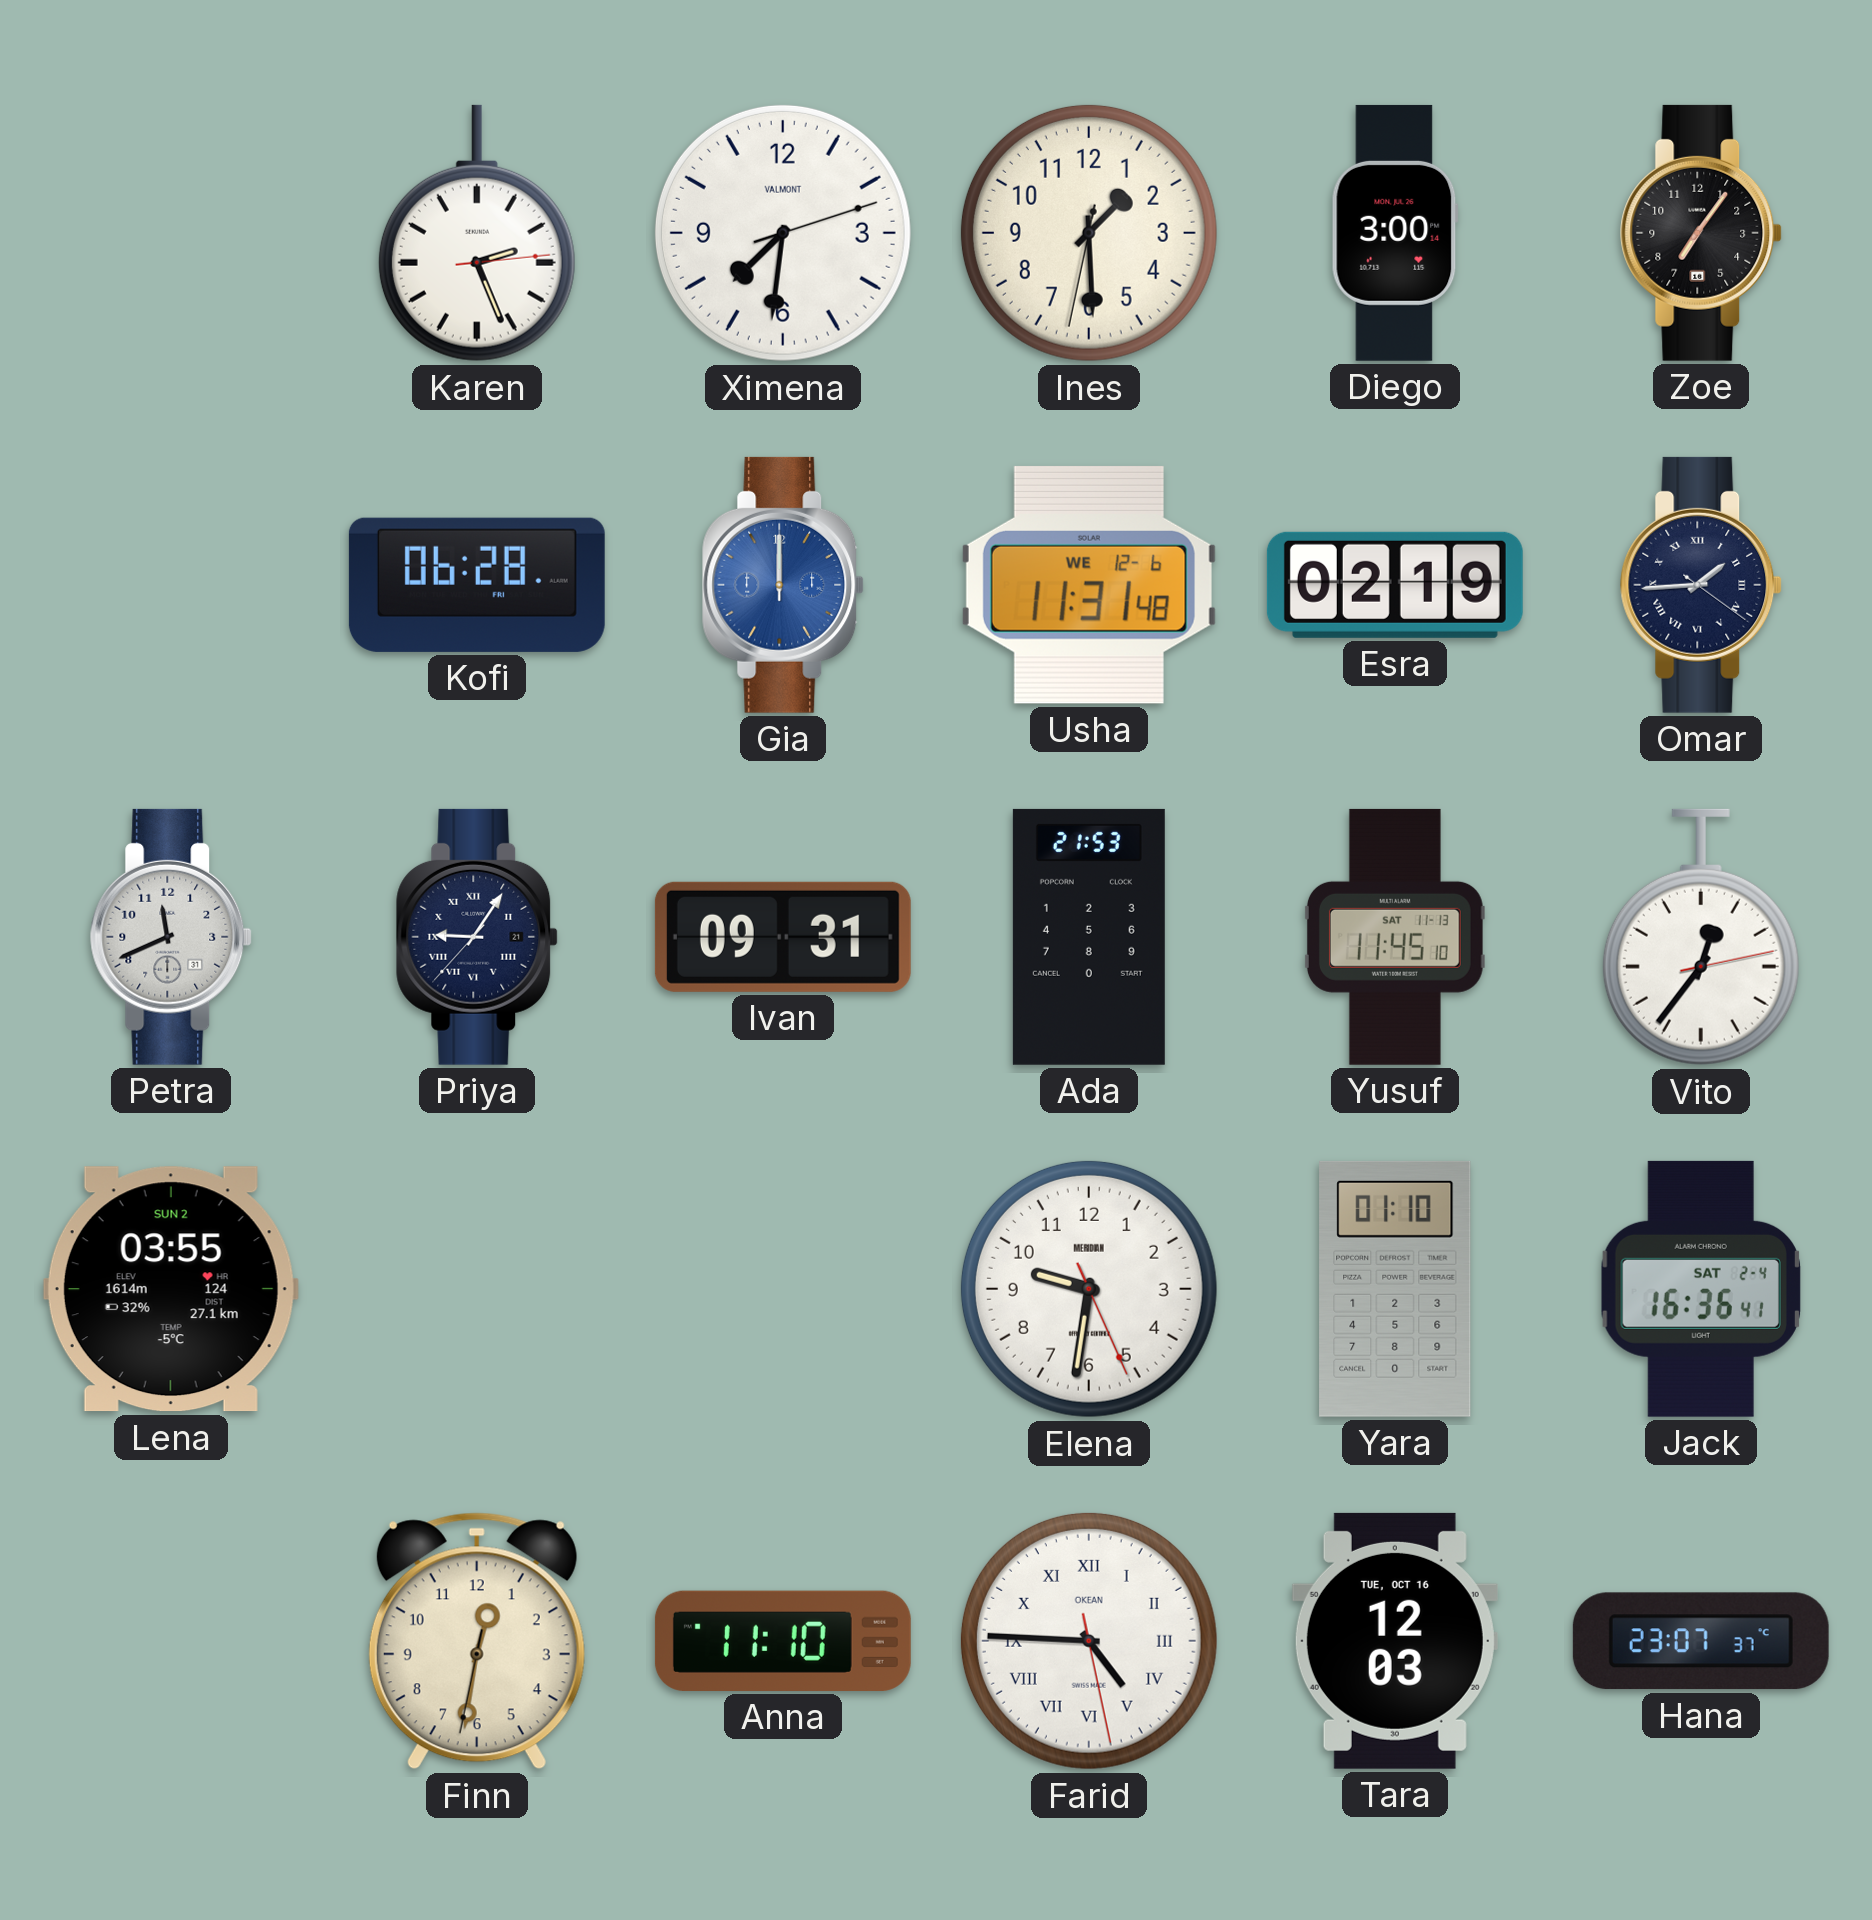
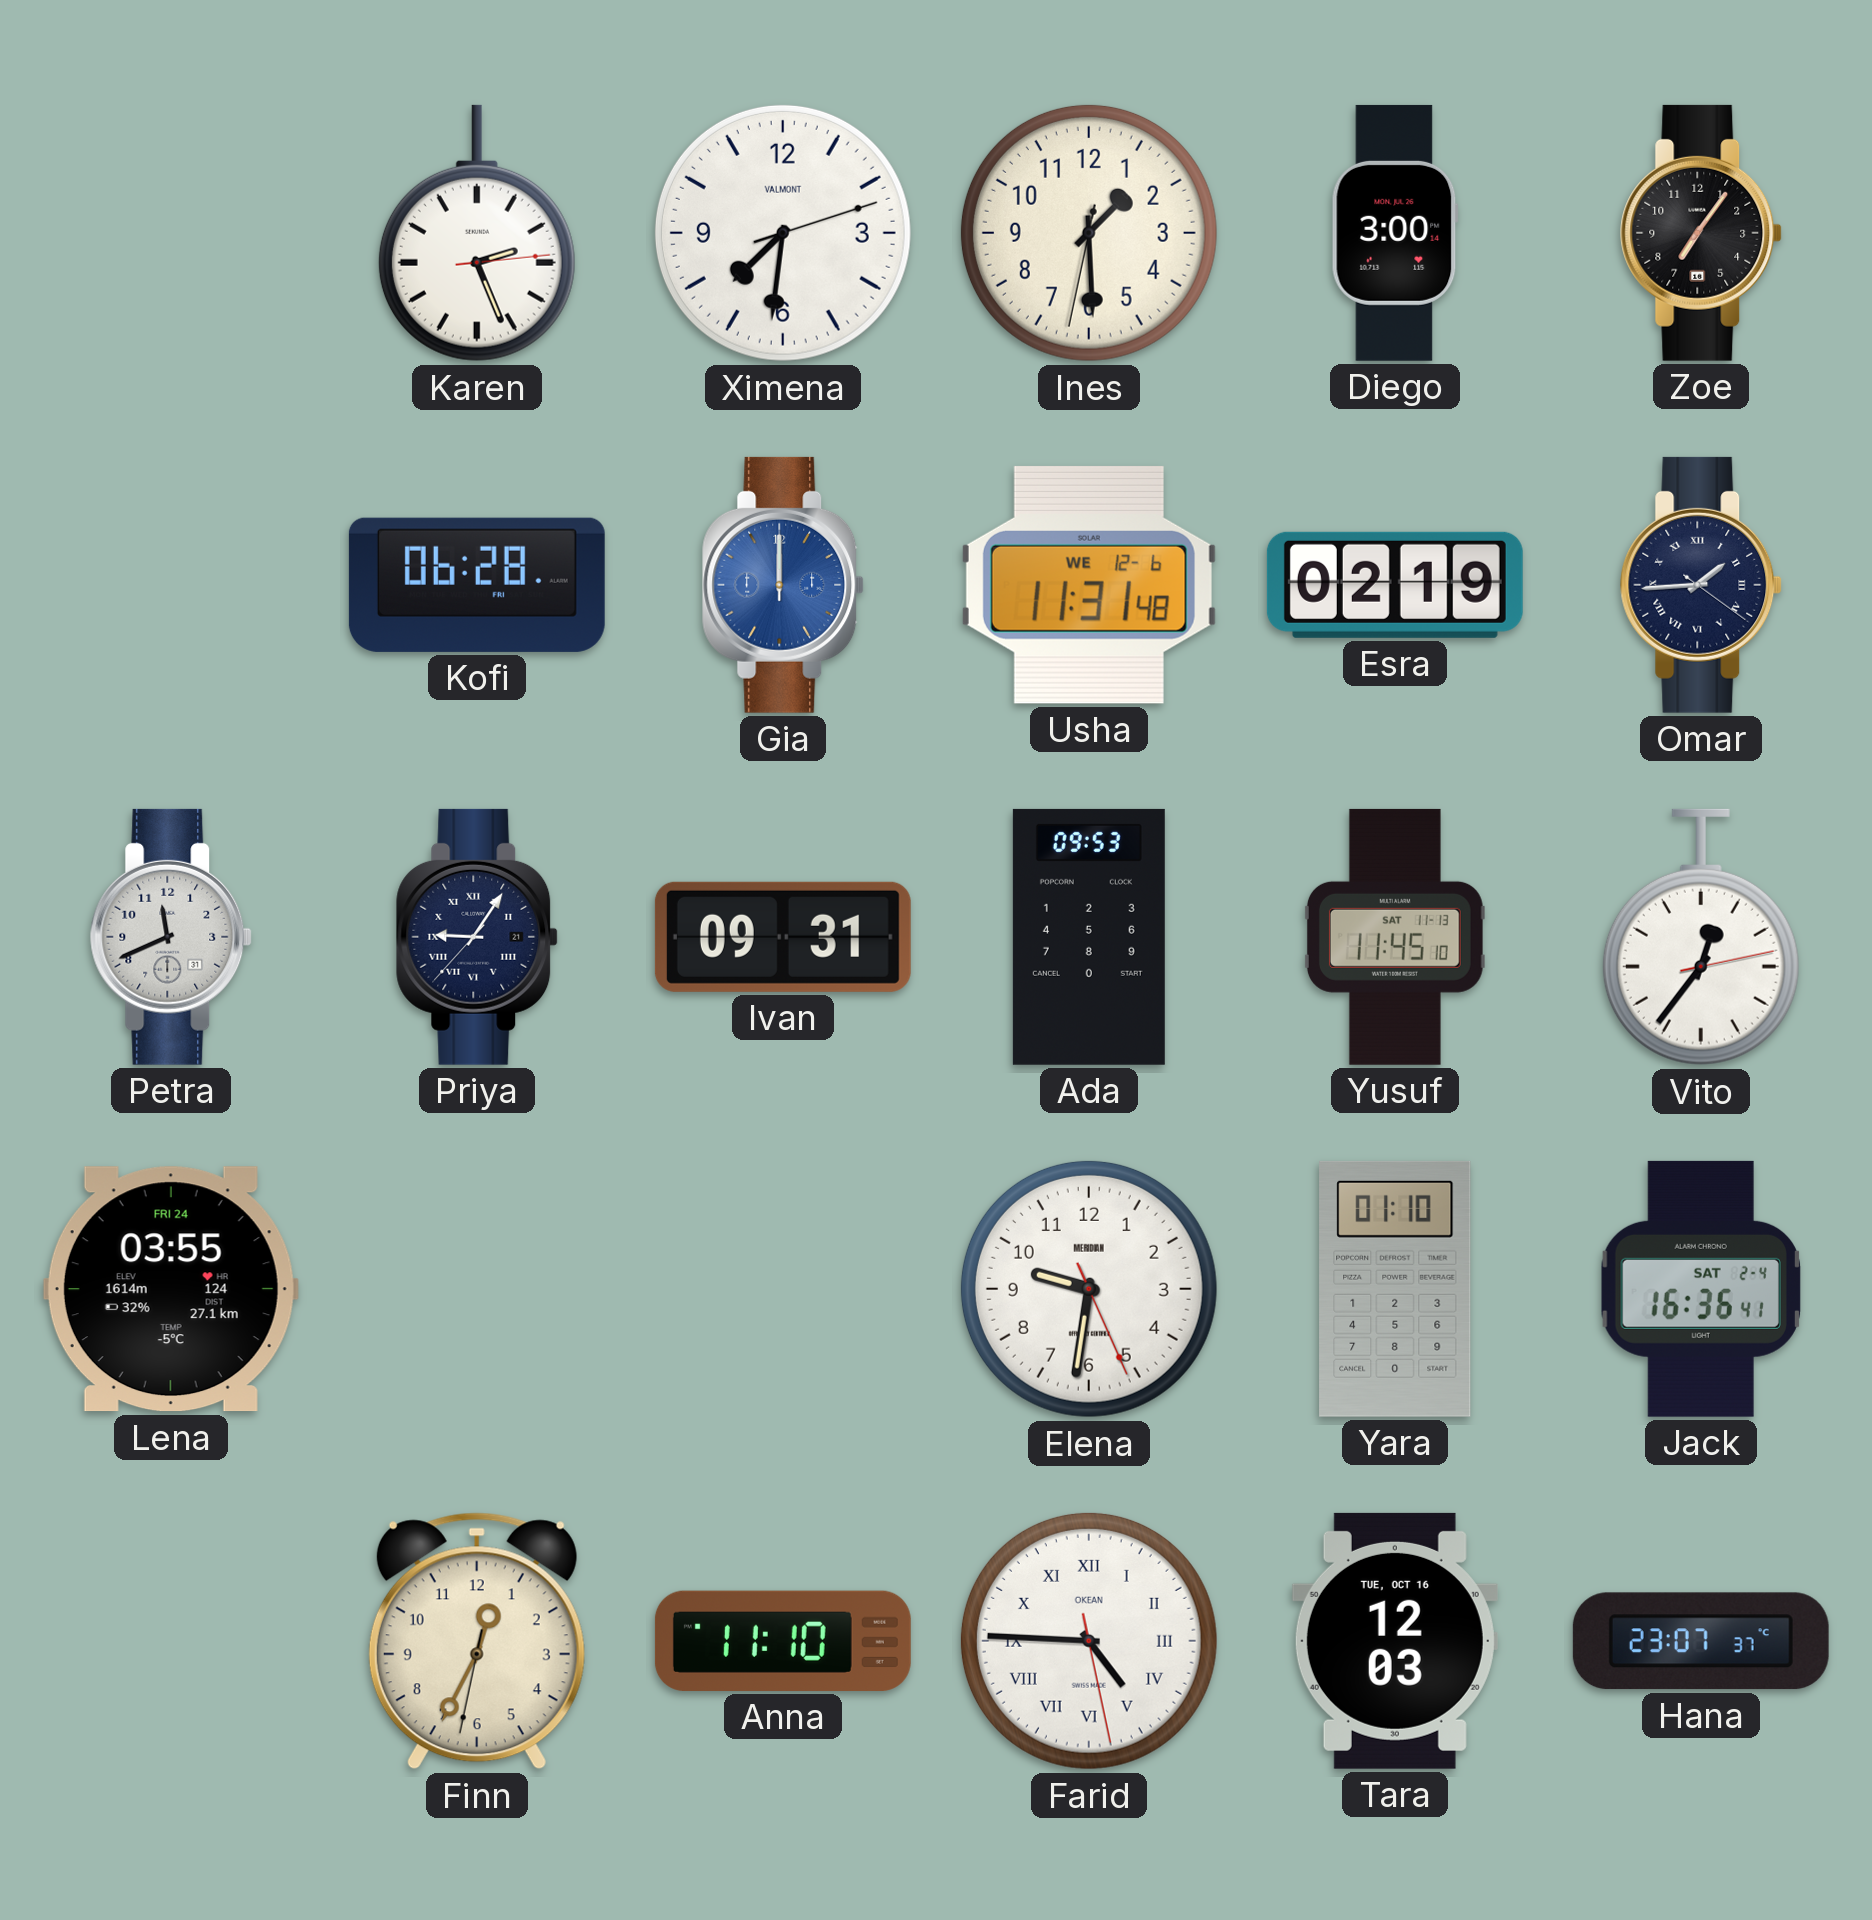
Ada: 21:53 -> 09:53 (1089, 937)
Lena date: SUN 2 -> FRI 24 (171, 1289)
Finn: 12:31 -> 12:34 (477, 1641)
